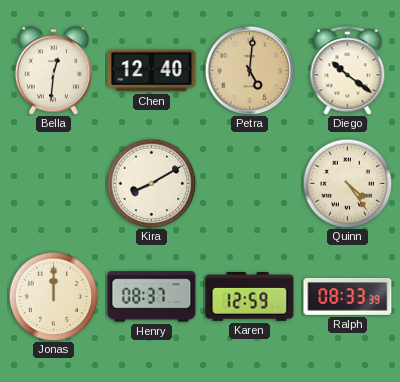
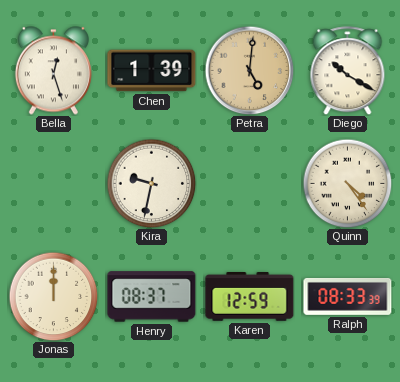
Bella: 12:31 -> 12:27 (53, 71)
Chen: 12:40 -> 1:39 (152, 71)
Diego: 10:21 -> 10:20 (348, 71)
Kira: 8:10 -> 9:32 (151, 183)
